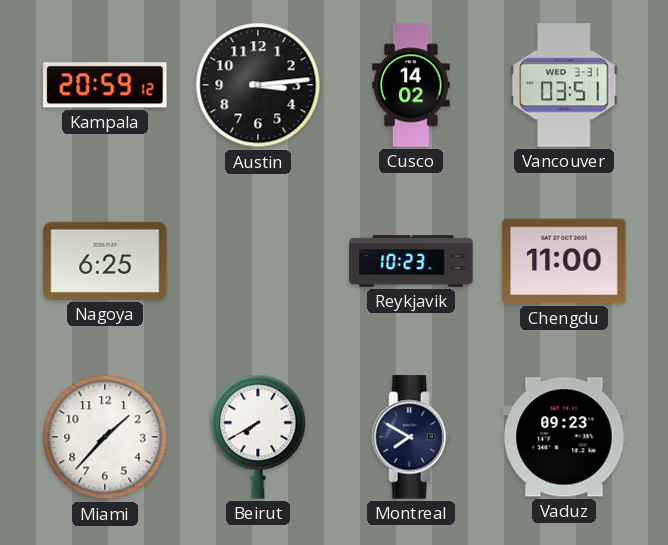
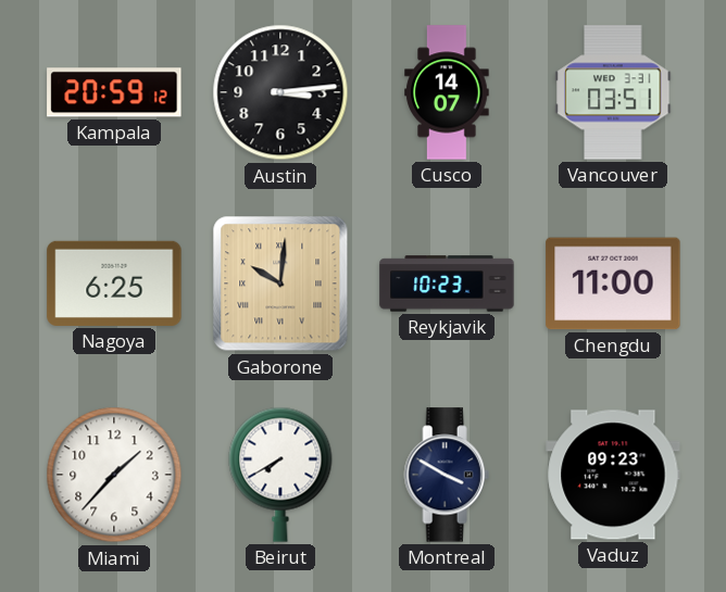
Cusco: 14:02 -> 14:07 (447, 92)
Gaborone: none -> 10:01 (280, 284)
Montreal: 7:50 -> 3:50 (447, 475)
